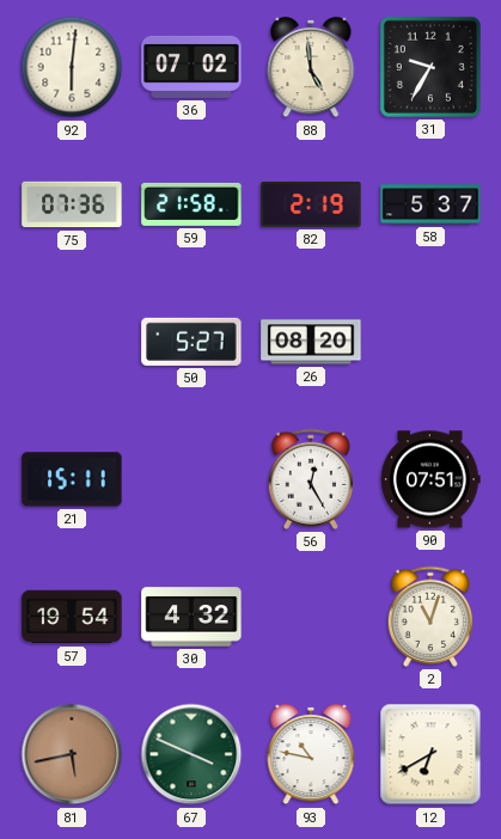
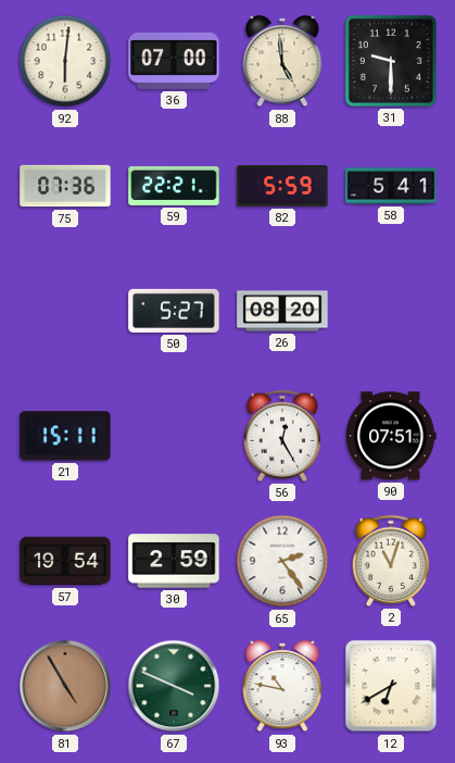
36: 07:02 -> 07:00 (174, 61)
31: 9:35 -> 9:30 (391, 61)
59: 21:58 -> 22:21 (174, 186)
82: 2:19 -> 5:59 (282, 186)
58: 5:37 -> 5:41 (391, 186)
30: 4:32 -> 2:59 (174, 561)
65: none -> 2:24 (282, 561)
81: 5:43 -> 4:55 (65, 686)
